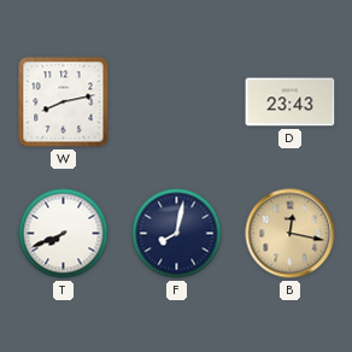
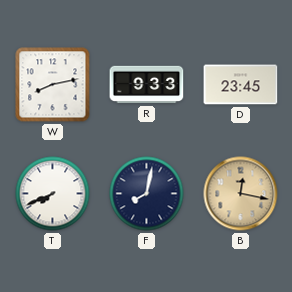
R: none -> 9:33 (147, 85)
D: 23:43 -> 23:45 (241, 85)
